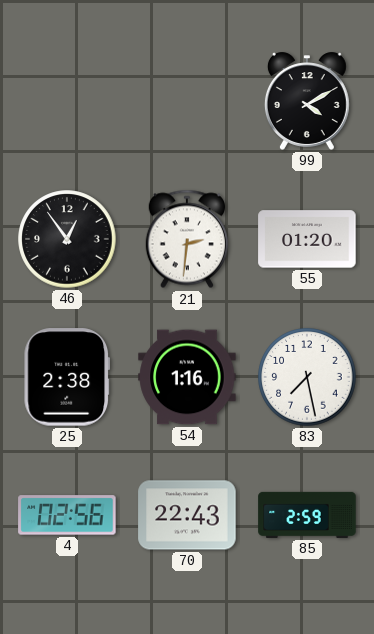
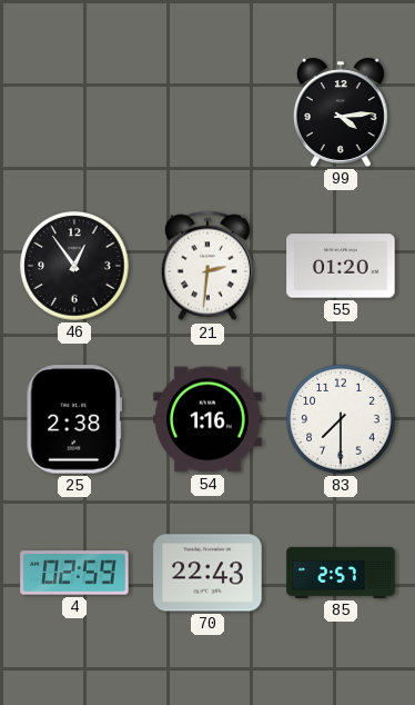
99: 4:10 -> 4:14 (341, 112)
83: 7:28 -> 7:30 (341, 419)
4: 02:56 -> 02:59 (74, 573)
85: 2:59 -> 2:57 (341, 573)
